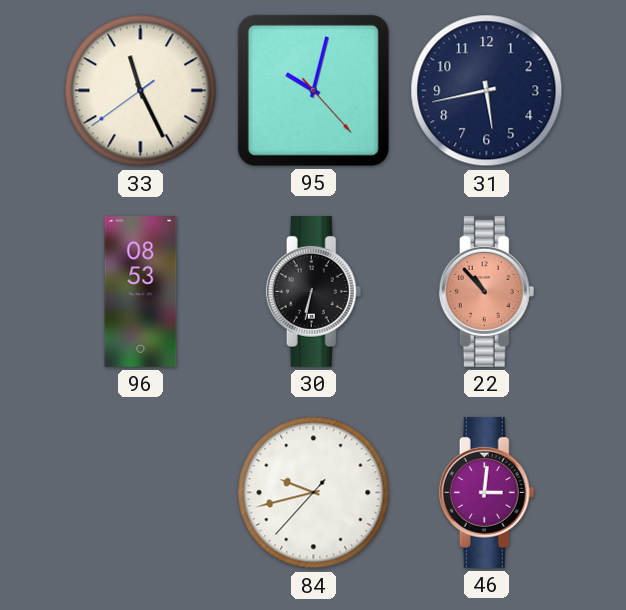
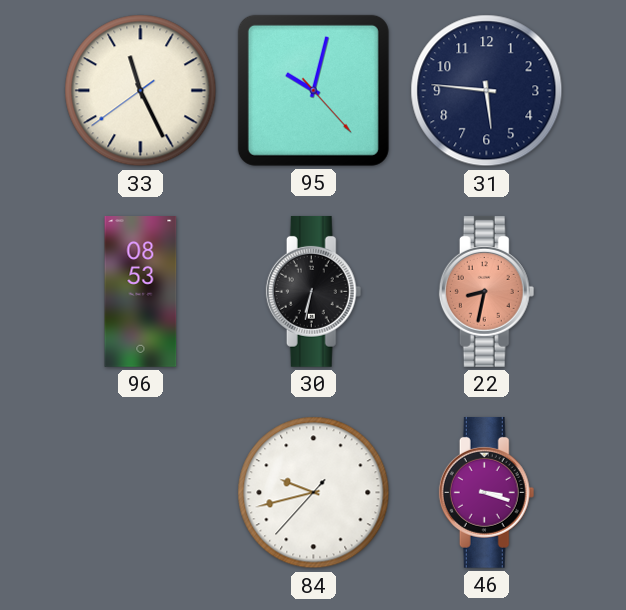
31: 5:43 -> 5:46 (487, 91)
22: 10:53 -> 8:32 (487, 291)
46: 3:01 -> 3:18 (487, 492)
